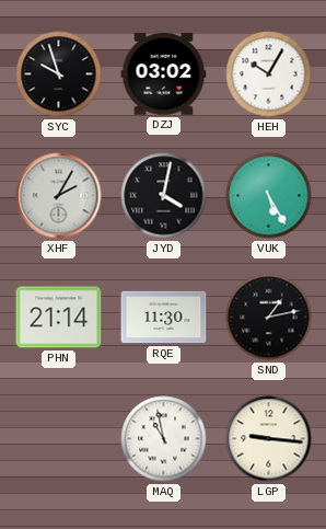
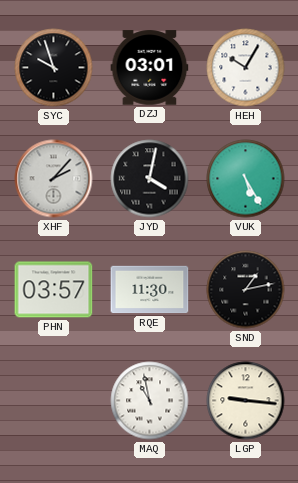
DZJ: 03:02 -> 03:01 (150, 68)
XHF: 2:05 -> 2:07 (54, 179)
PHN: 21:14 -> 03:57 (54, 290)
